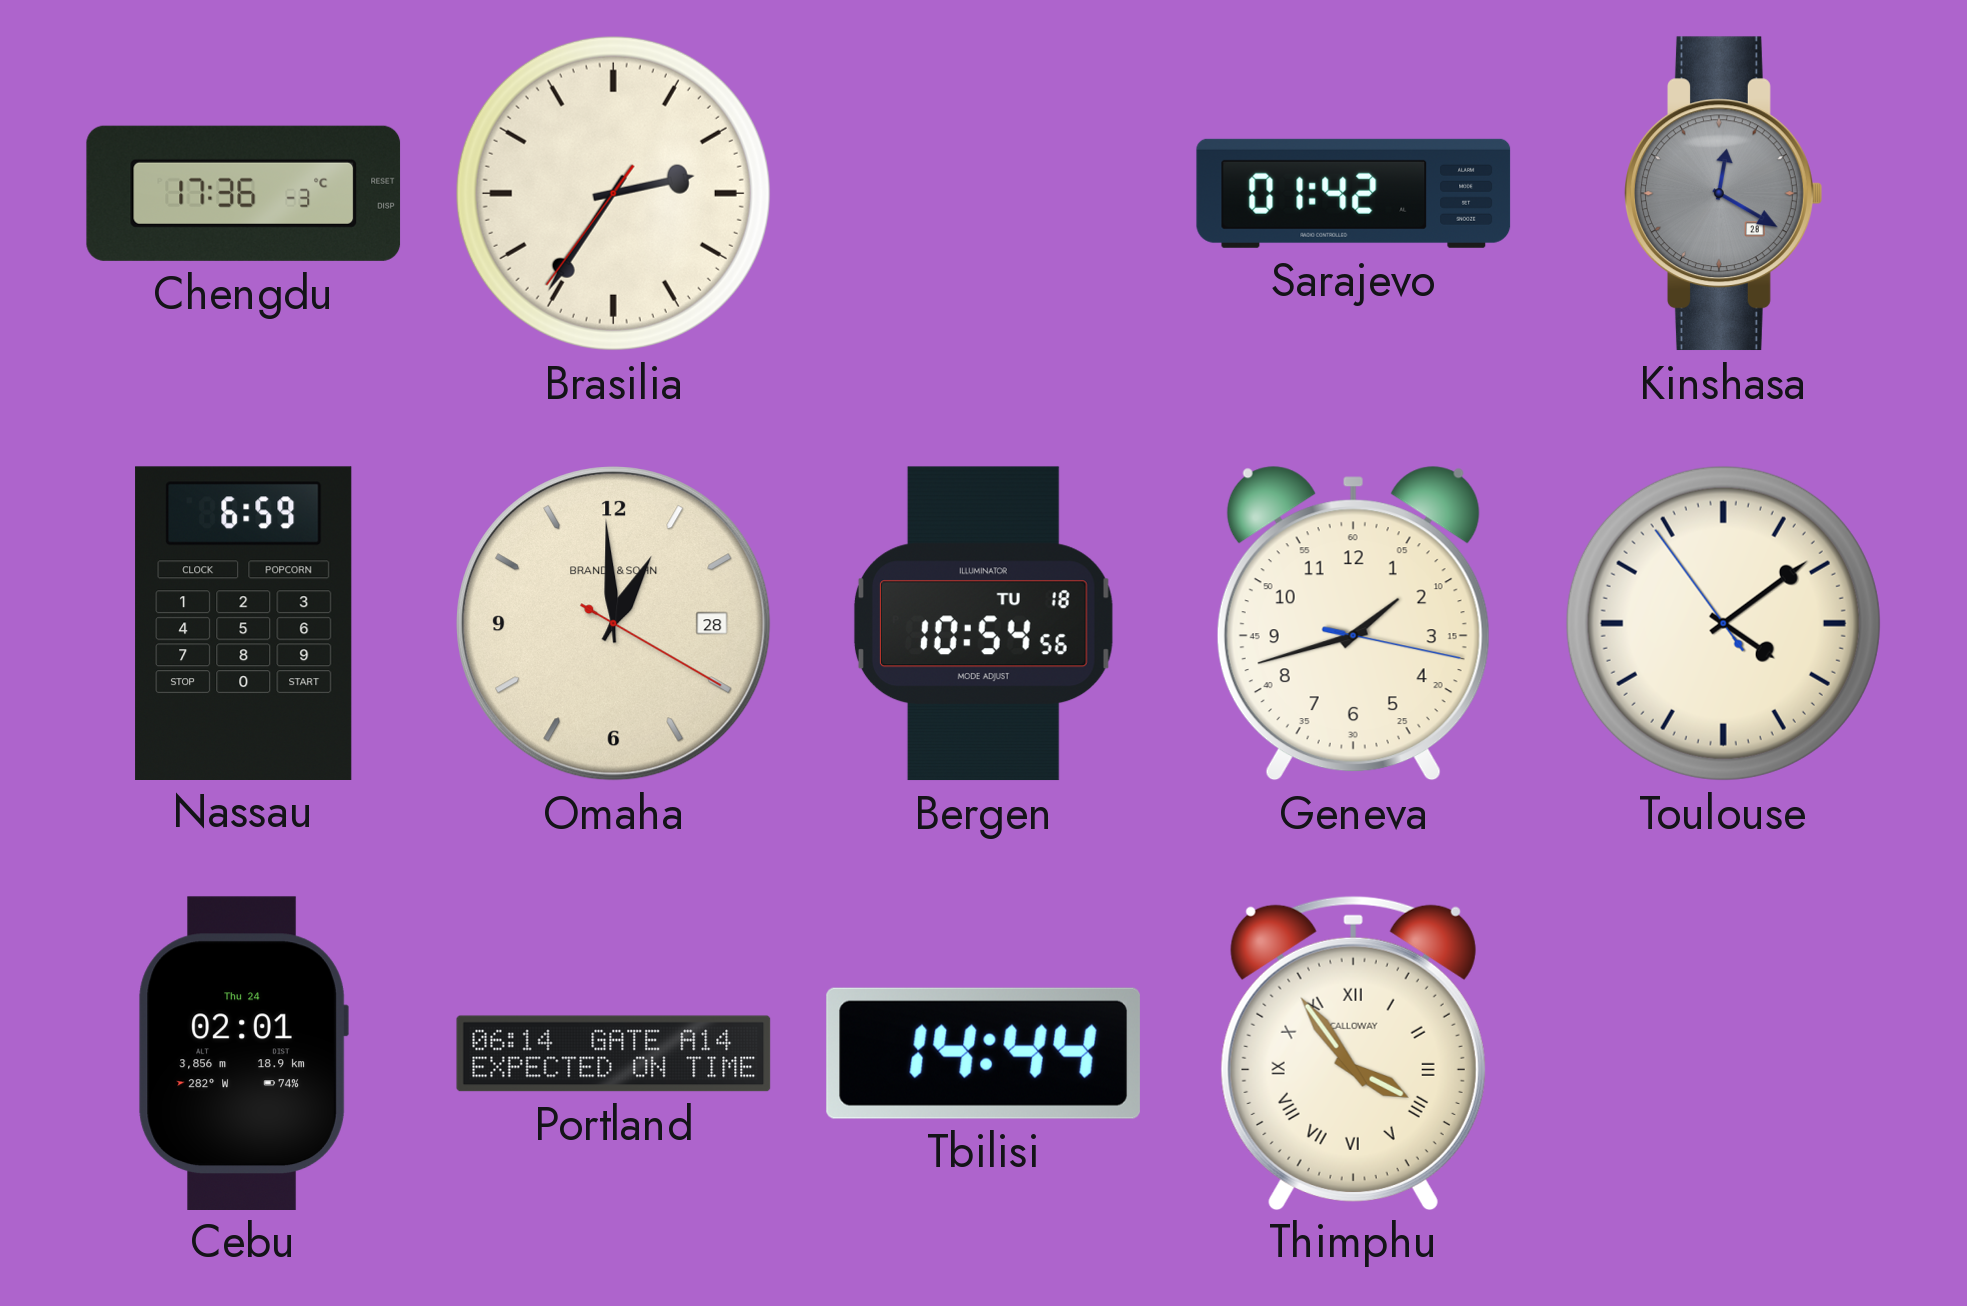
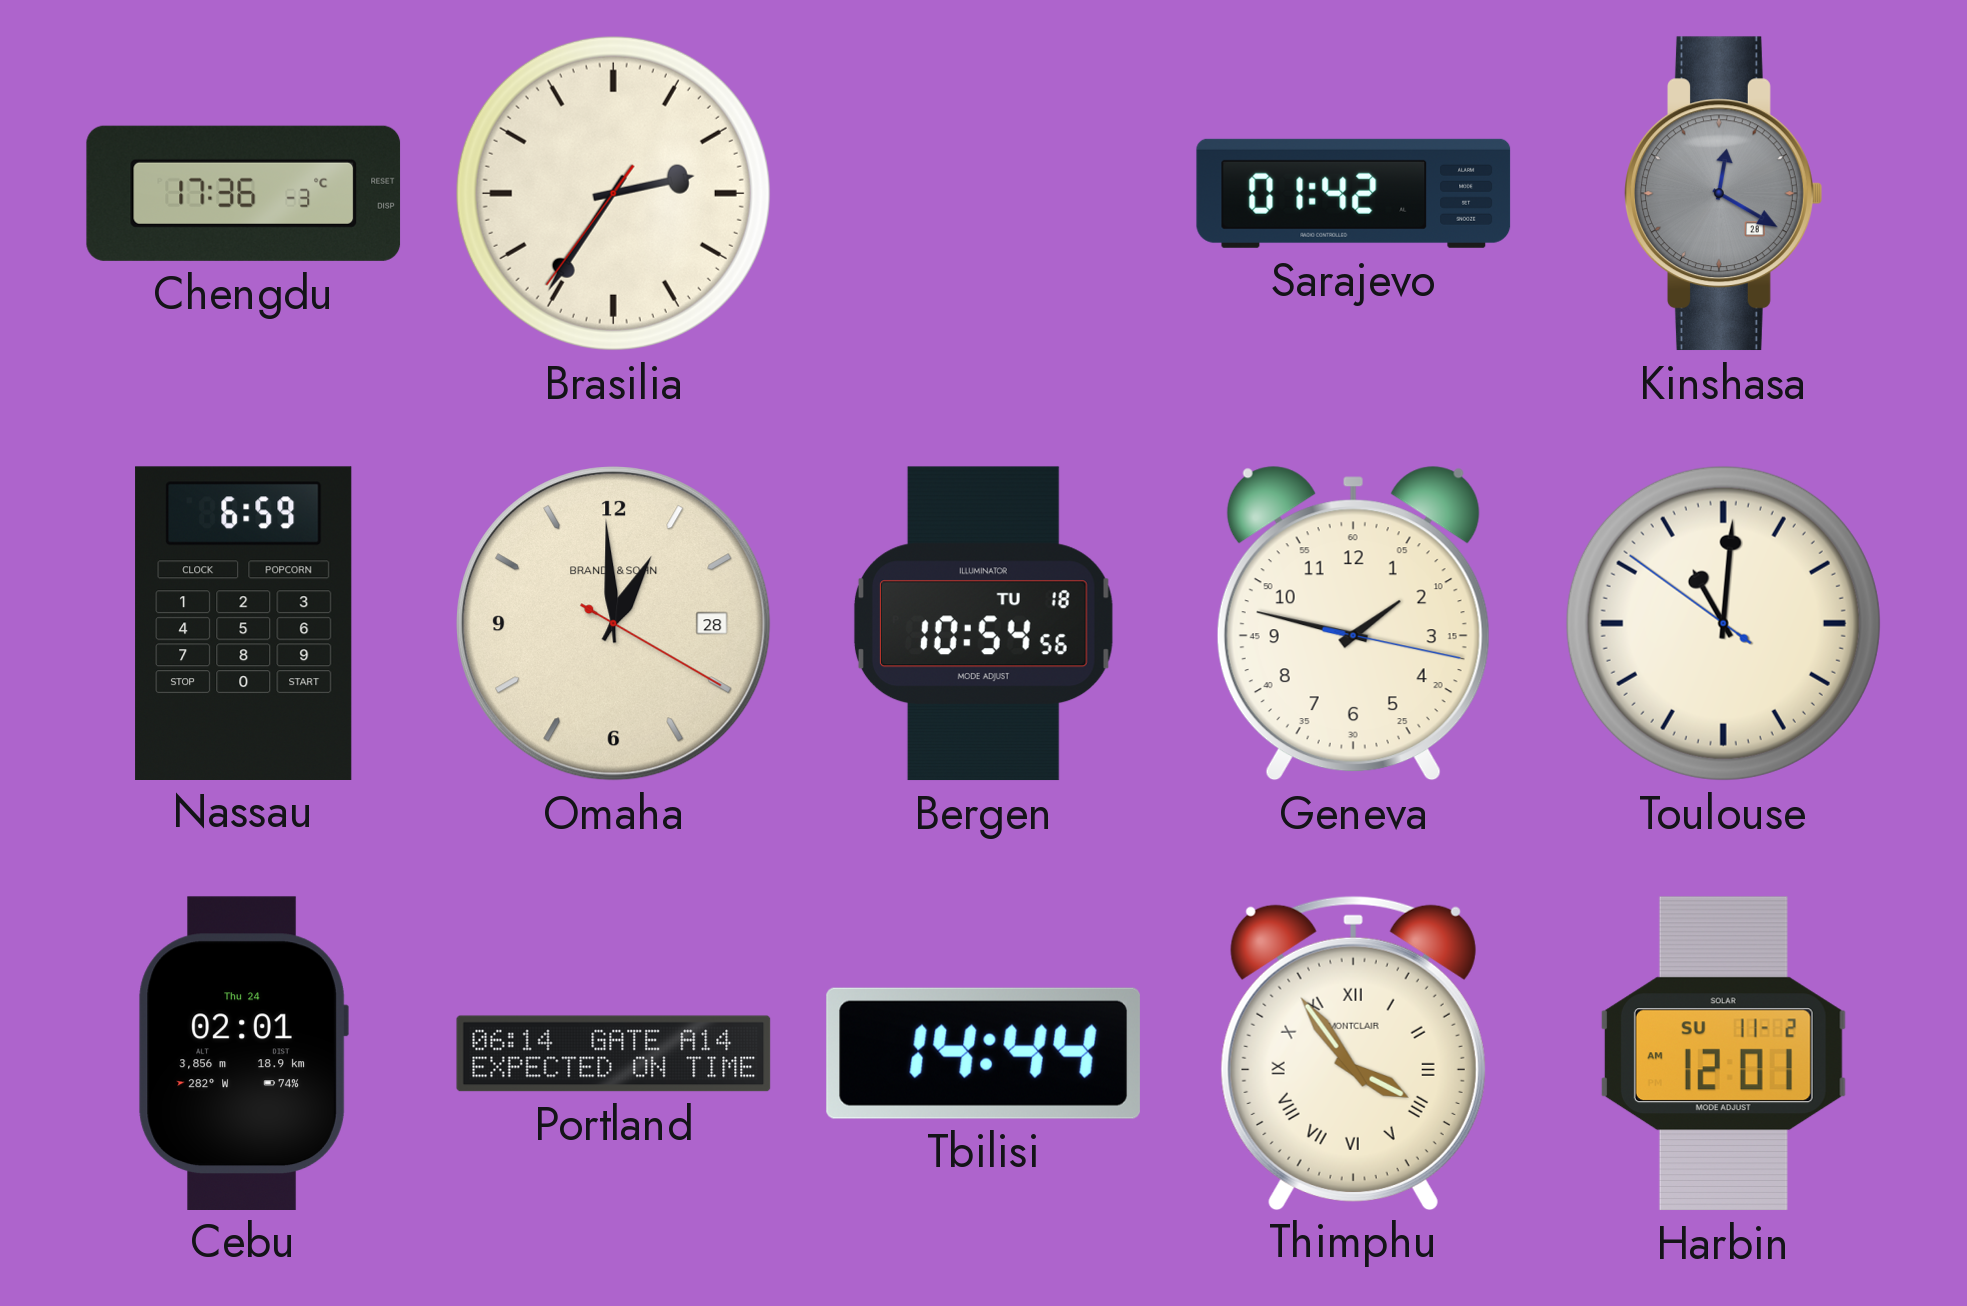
Geneva: 1:42 -> 1:47 (1353, 624)
Toulouse: 4:08 -> 11:00 (1723, 623)
Thimphu brand: CALLOWAY -> MONTCLAIR (1353, 1052)
Harbin: none -> 12:01 (1723, 1054)
